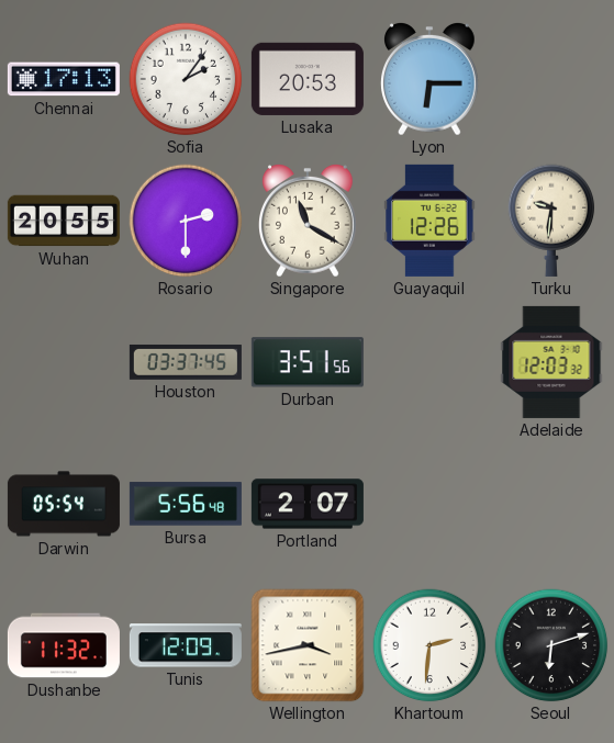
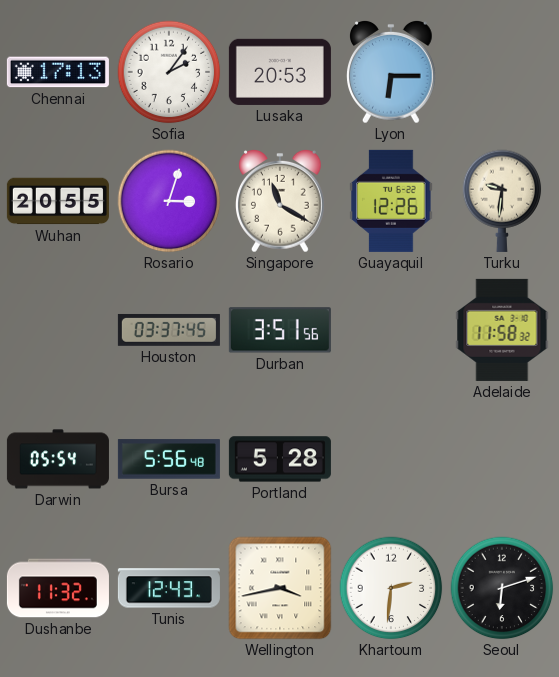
Rosario: 2:30 -> 3:03 (169, 201)
Adelaide: 12:03 -> 11:58 (502, 330)
Portland: 2:07 -> 5:28 (280, 459)
Tunis: 12:09 -> 12:43 (169, 588)
